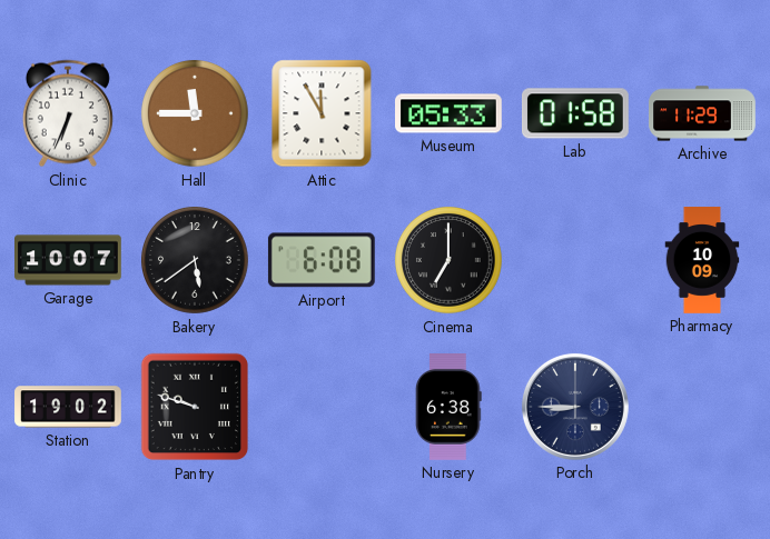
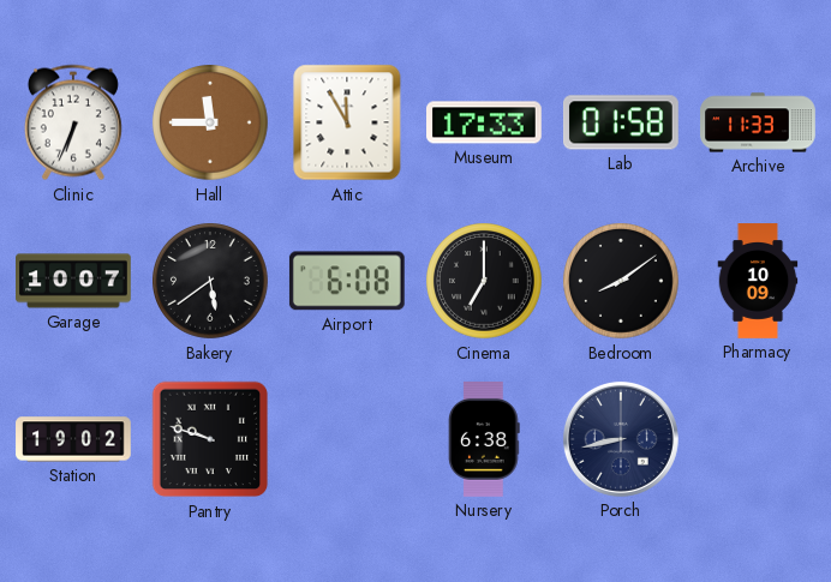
Museum: 05:33 -> 17:33 (485, 122)
Archive: 11:29 -> 11:33 (758, 122)
Bedroom: none -> 8:09 (621, 281)
Porch: 8:45 -> 8:43 (621, 439)
